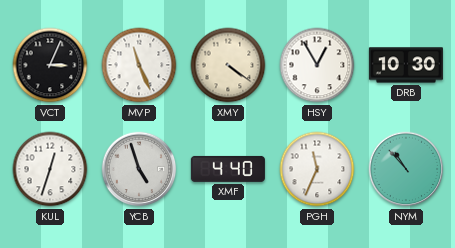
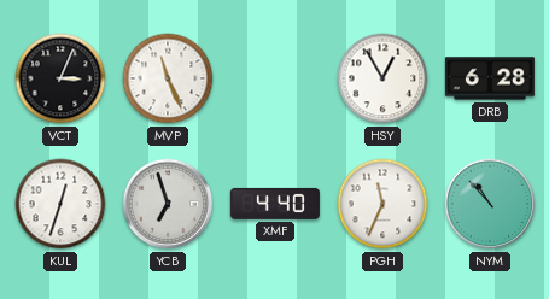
XMY: 4:21 -> none (228, 65)
DRB: 10:30 -> 6:28 (490, 78)
YCB: 4:57 -> 6:57 (168, 204)
